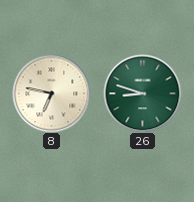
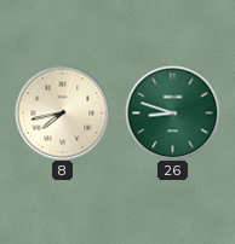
8: 6:47 -> 7:43 (62, 112)
